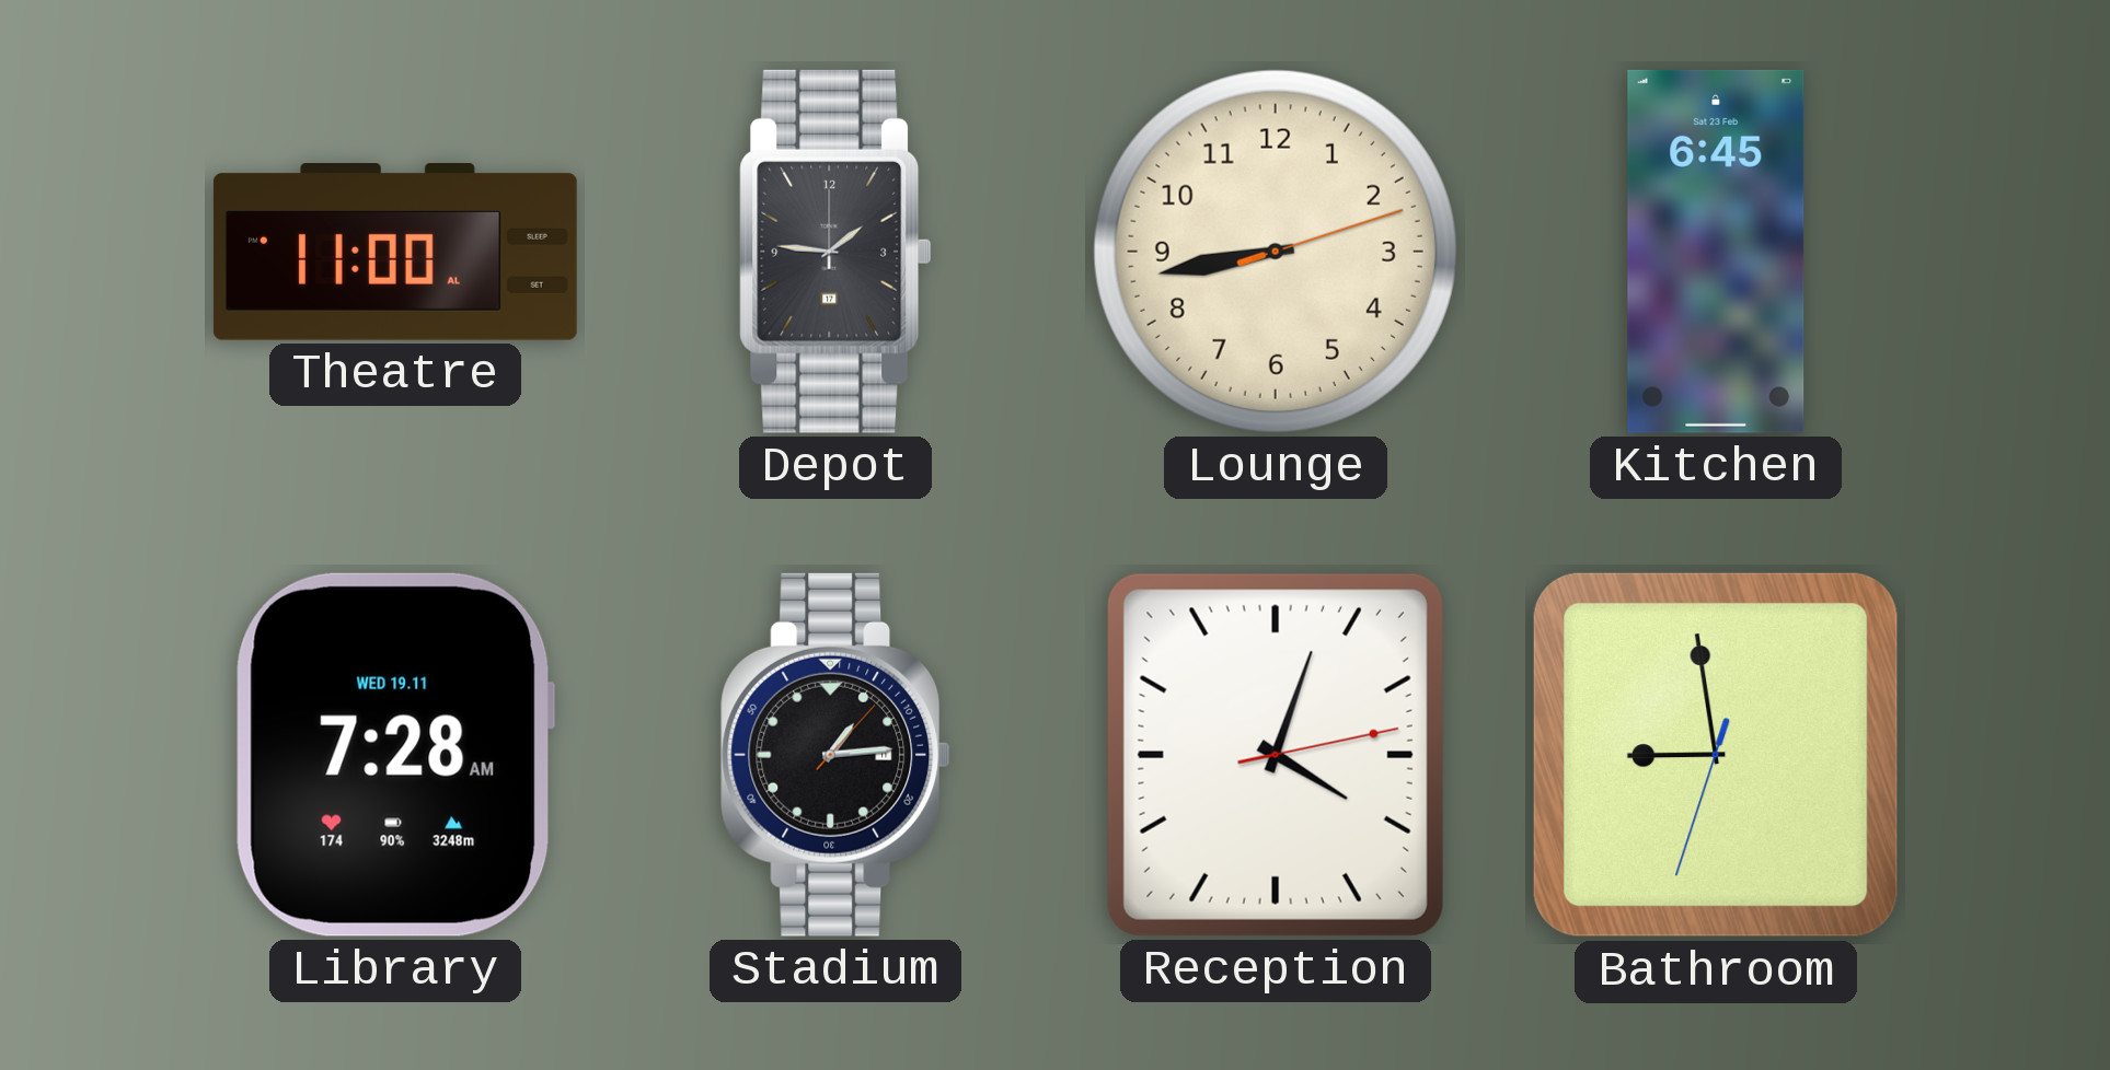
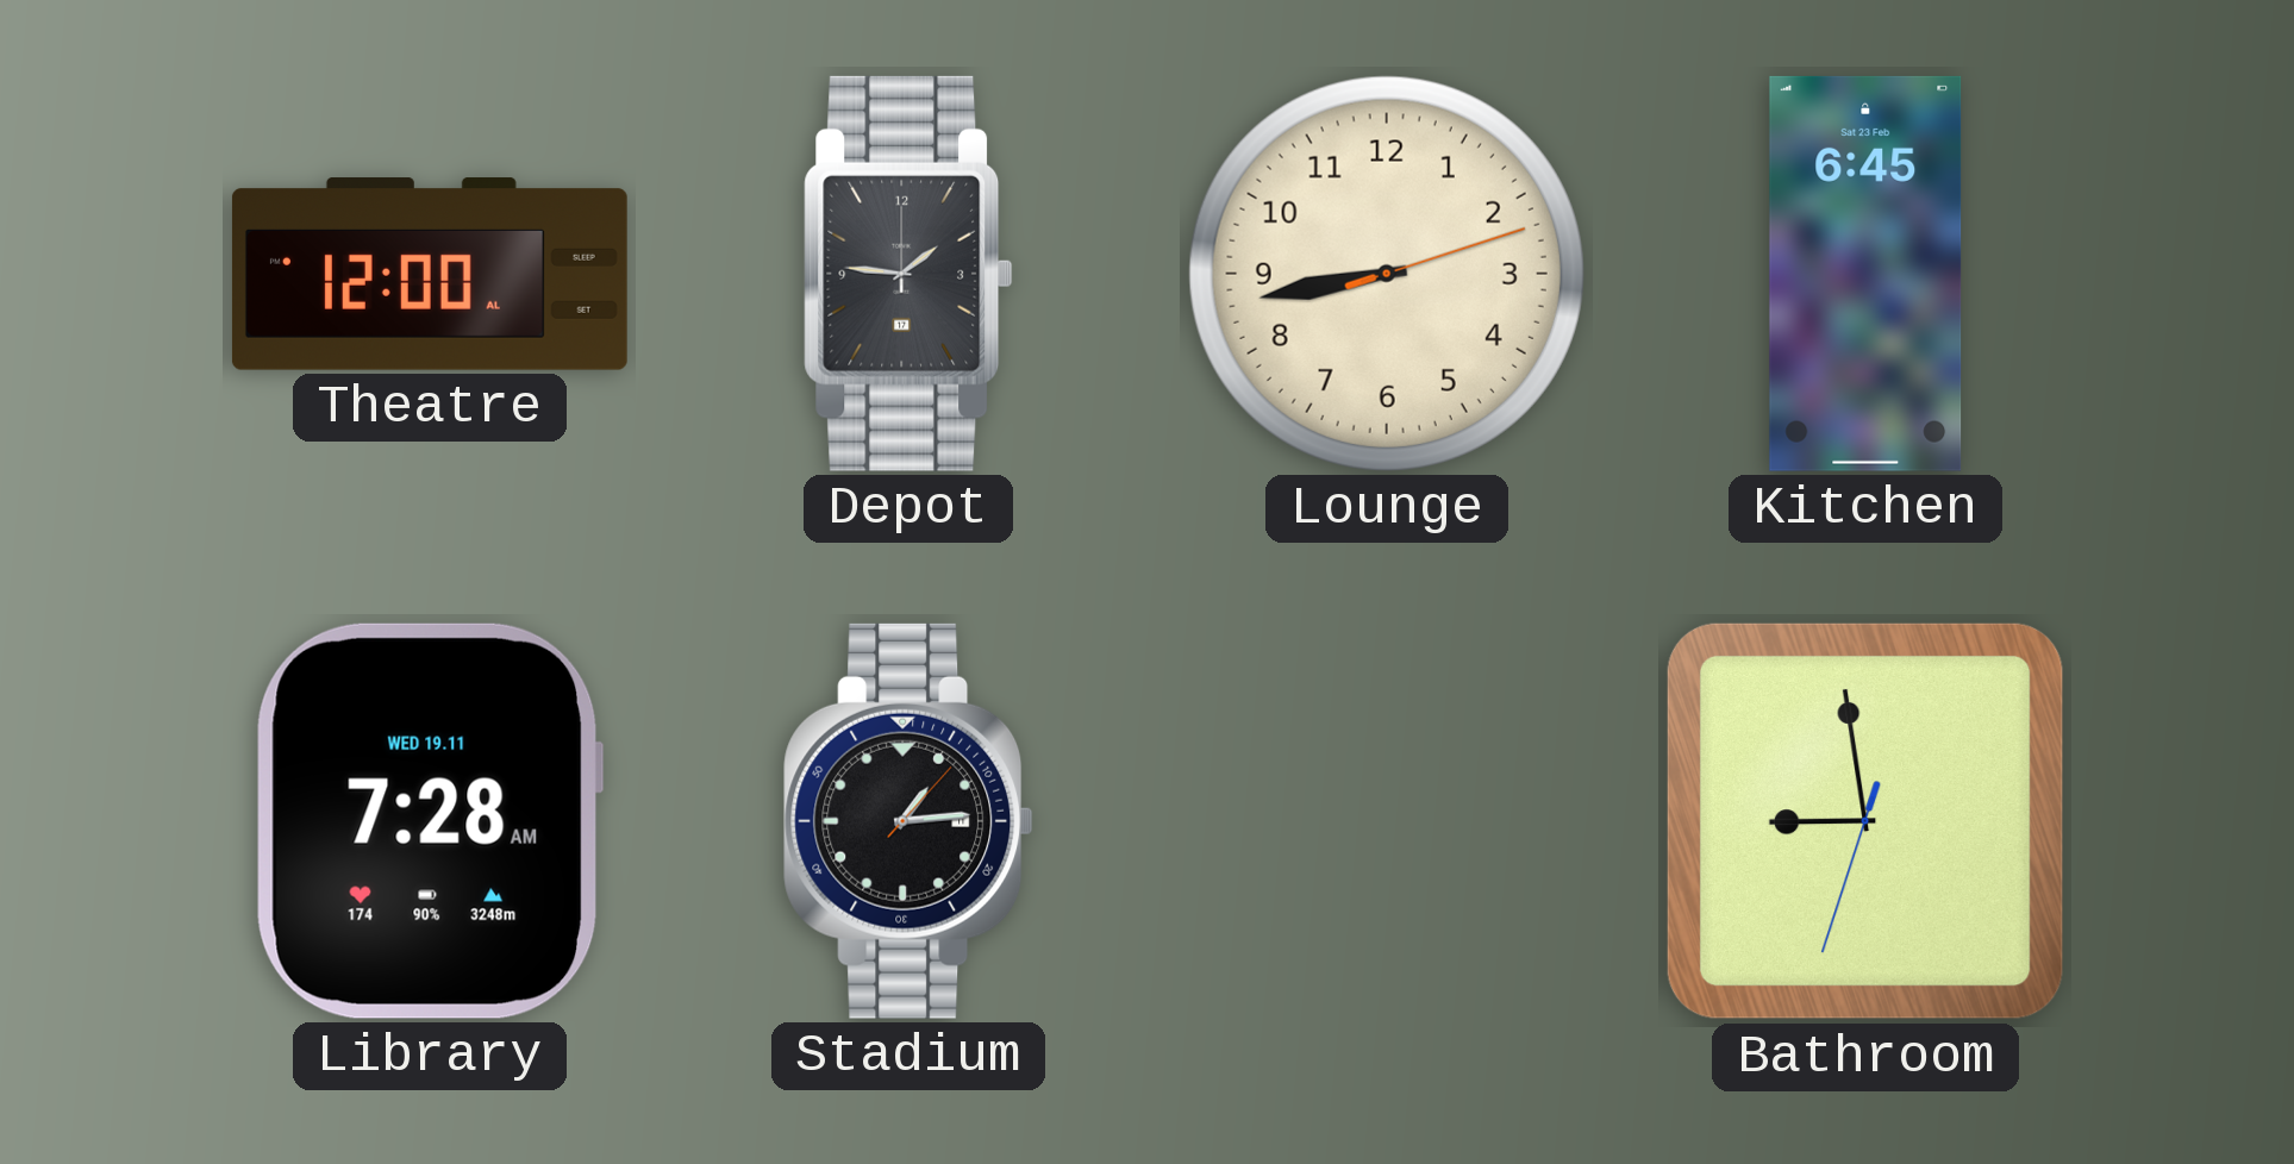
Theatre: 11:00 -> 12:00 (430, 274)
Reception: 4:03 -> none (1276, 755)
